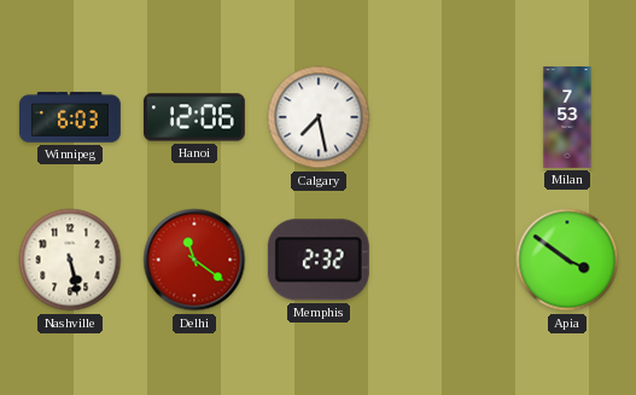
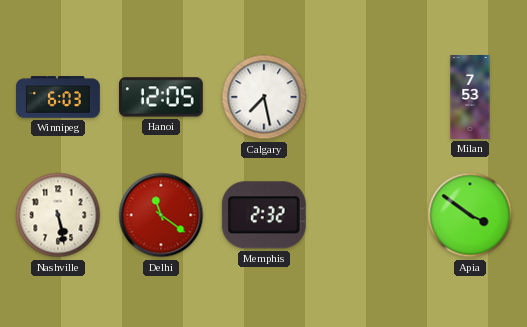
Hanoi: 12:06 -> 12:05 (161, 97)
